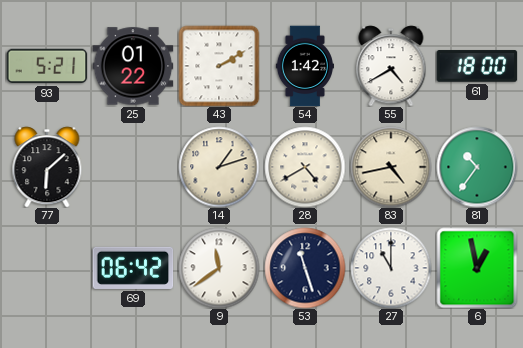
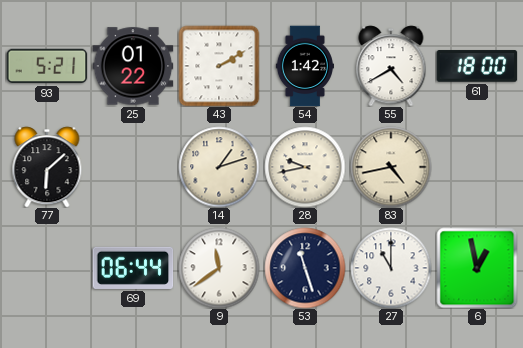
28: 4:40 -> 9:43 (305, 167)
81: 10:36 -> none (477, 167)
69: 06:42 -> 06:44 (133, 268)
